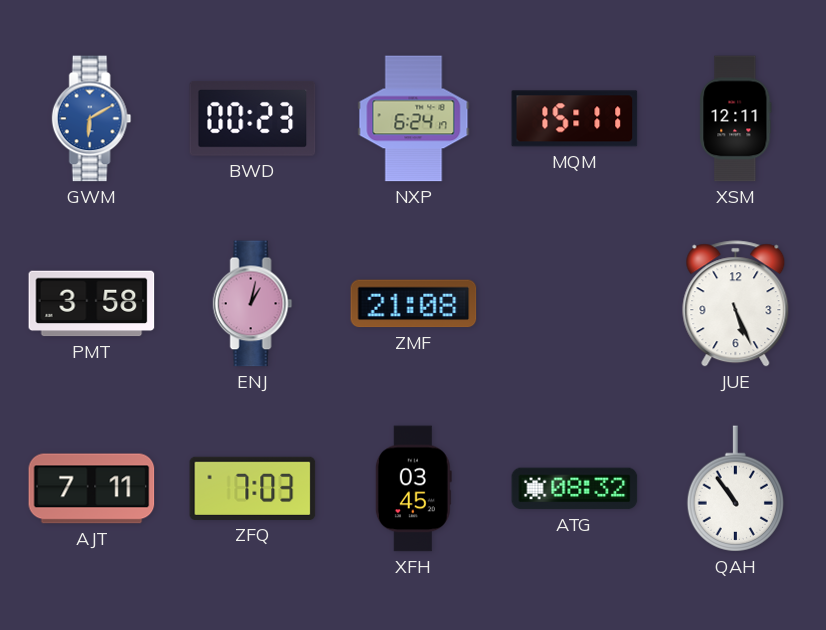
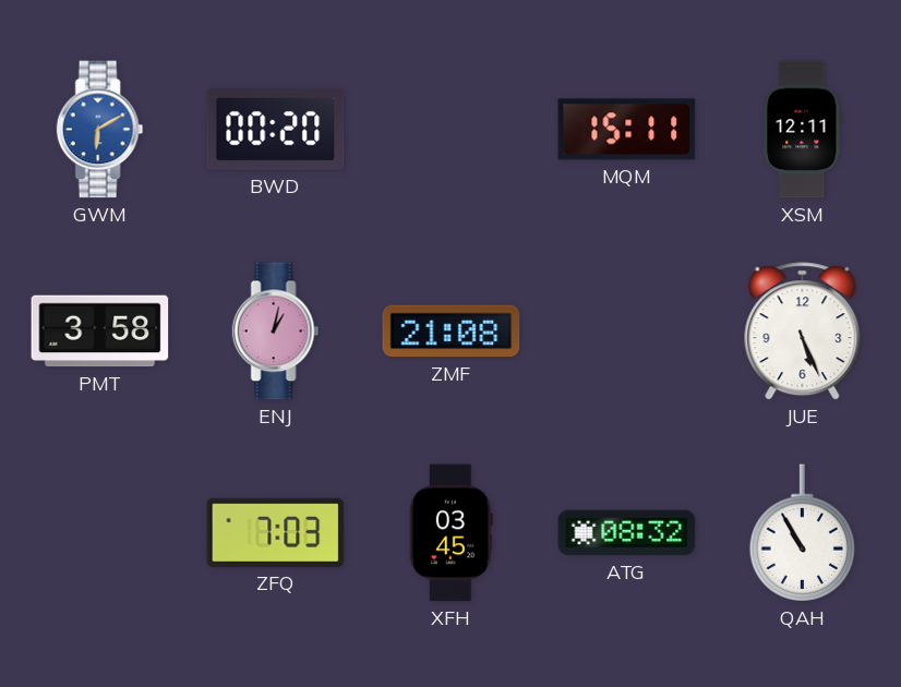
BWD: 00:23 -> 00:20 (276, 129)
NXP: 6:24 -> none (414, 119)
AJT: 7:11 -> none (92, 489)
QAH: 10:54 -> 10:55 (802, 533)
